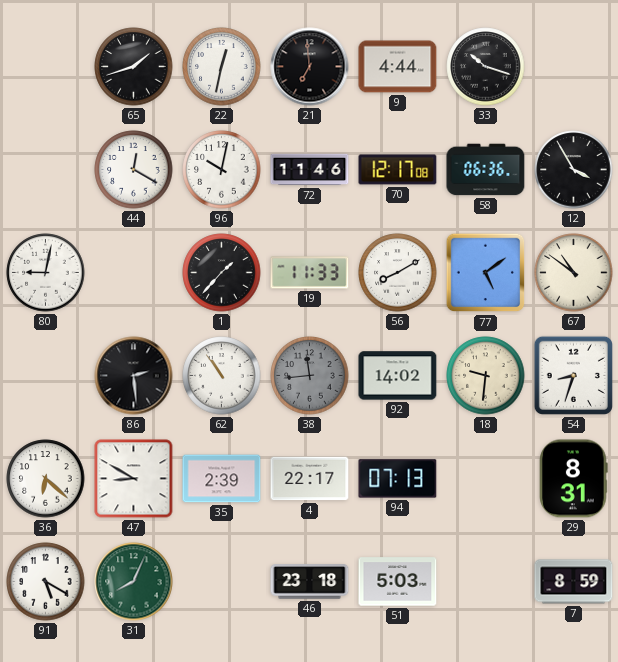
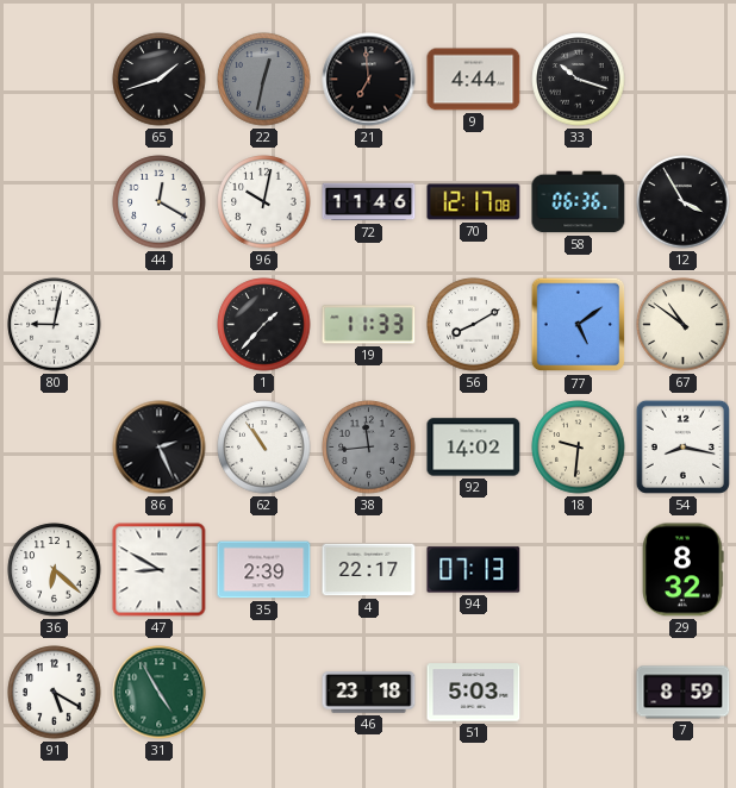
22 dial: white -> grey (264, 80)
86: 2:29 -> 2:26 (160, 448)
54: 8:33 -> 8:17 (682, 446)
29: 8:31 -> 8:32 (684, 570)
31: 8:04 -> 4:55 (160, 693)
